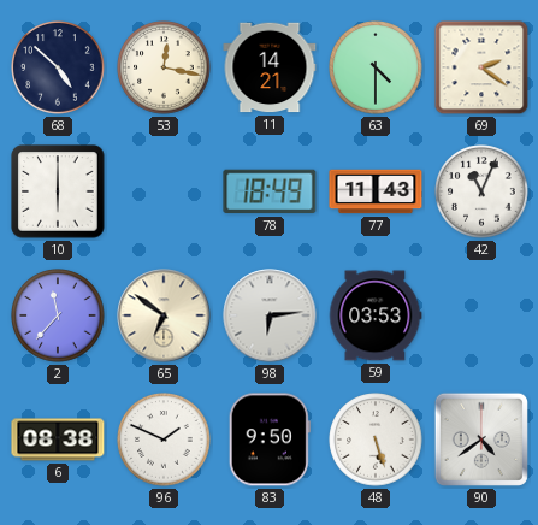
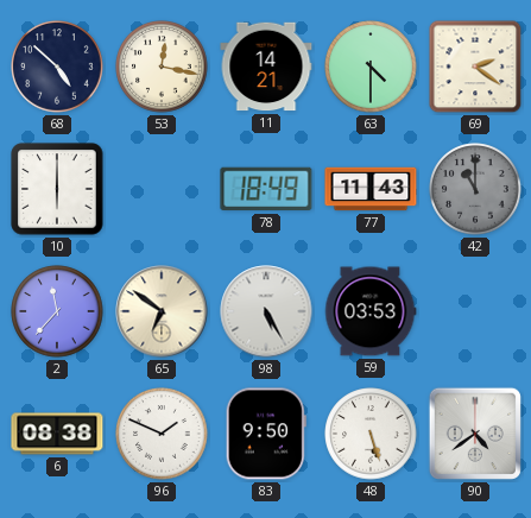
42: 11:04 -> 11:00 (475, 189)
42 dial: white -> grey (475, 189)
98: 6:14 -> 5:25 (266, 311)
